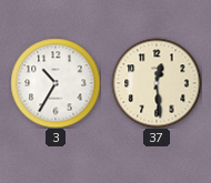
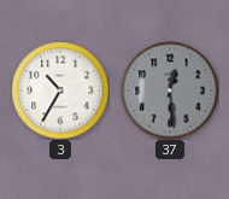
37 dial: cream -> grey (170, 90)
